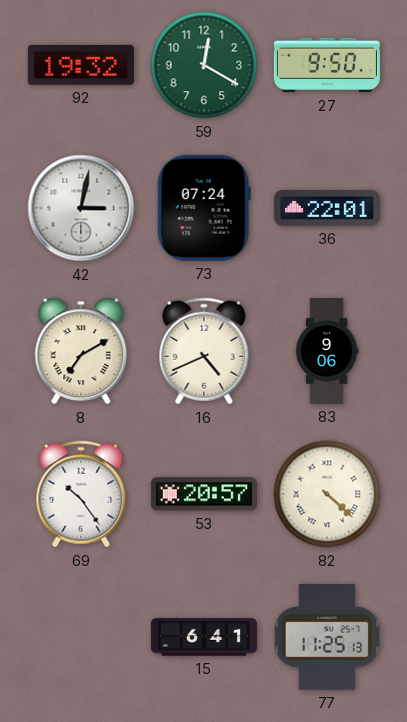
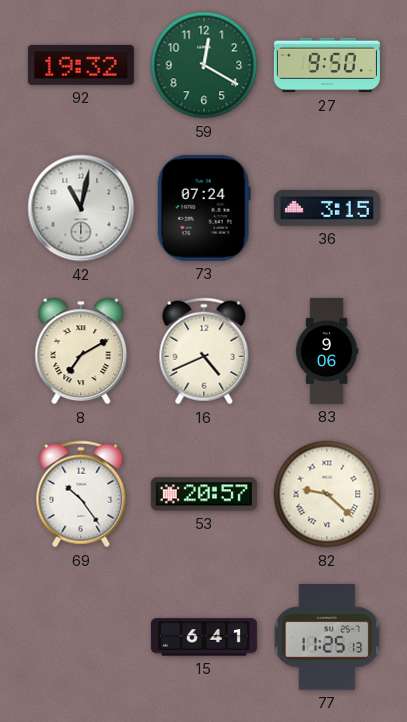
42: 3:02 -> 11:02 (81, 208)
36: 22:01 -> 3:15 (327, 208)
82: 4:22 -> 9:22 (327, 494)
